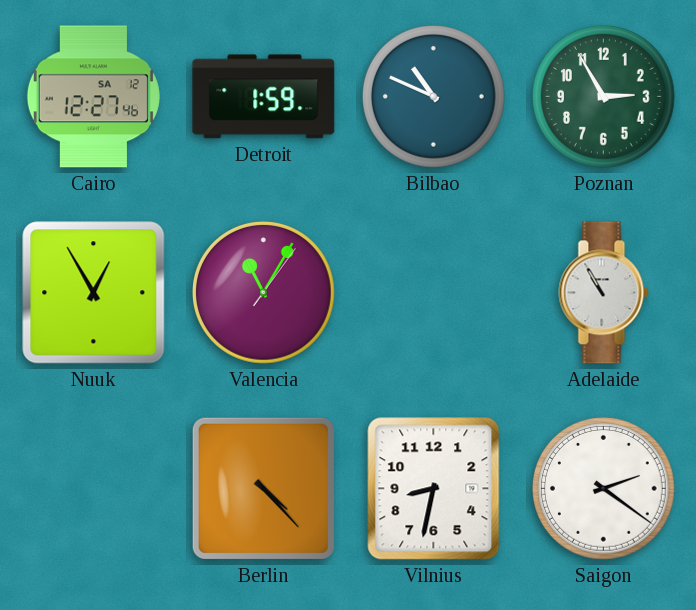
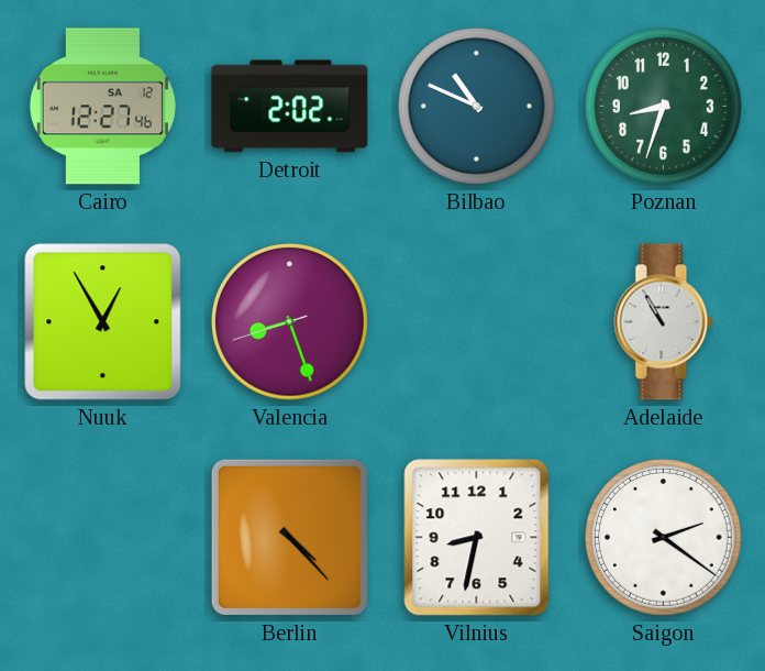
Detroit: 1:59 -> 2:02 (290, 107)
Poznan: 2:55 -> 8:33 (664, 107)
Valencia: 11:05 -> 8:26 (290, 322)
